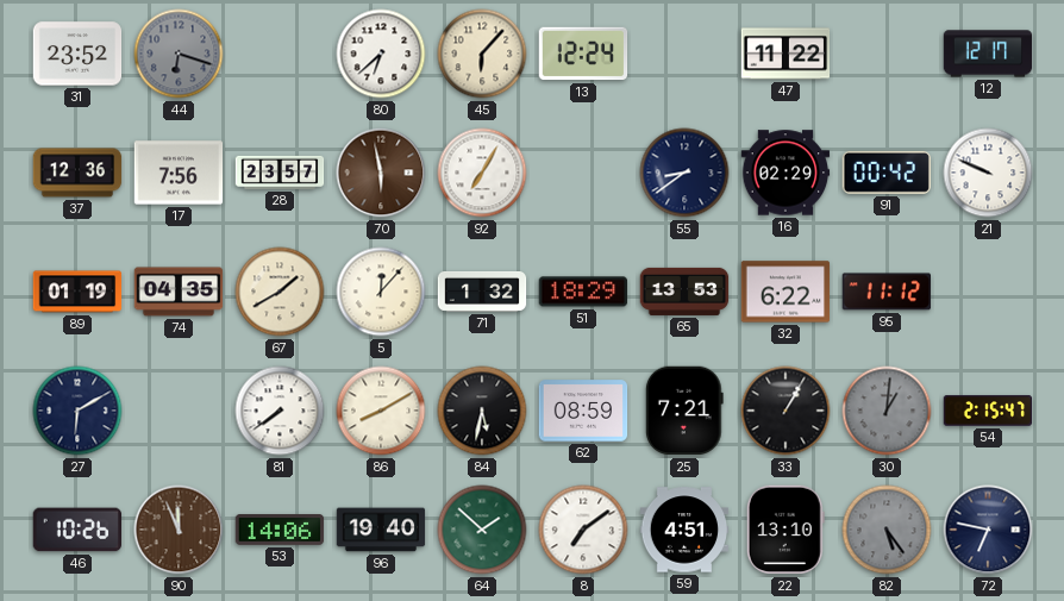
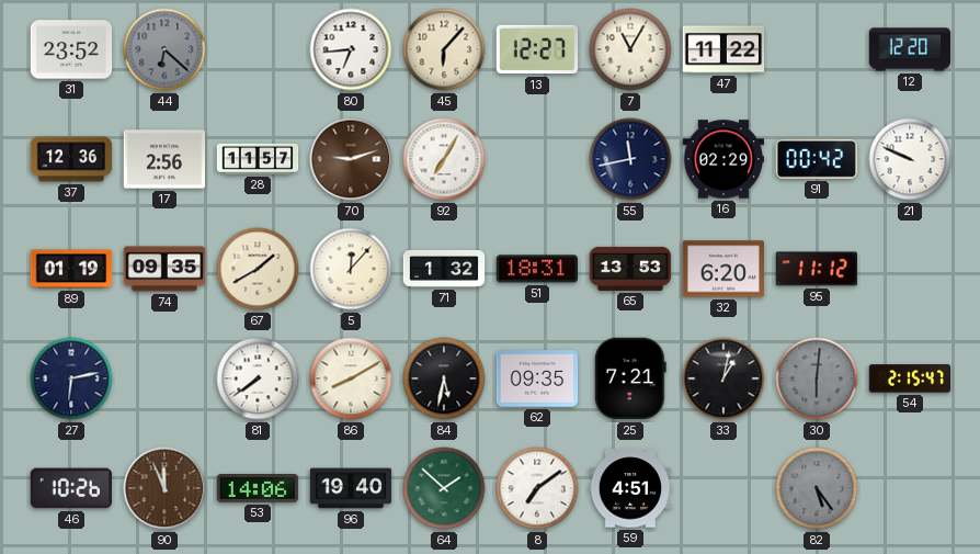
44: 6:18 -> 6:22 (164, 49)
80: 6:38 -> 6:44 (351, 49)
13: 12:24 -> 12:27 (537, 49)
7: none -> 11:05 (630, 49)
12: 12:17 -> 12:20 (910, 49)
17: 7:56 -> 2:56 (164, 159)
28: 23:57 -> 11:57 (258, 159)
70: 5:58 -> 9:12 (351, 159)
55: 8:39 -> 11:43 (630, 159)
74: 04:35 -> 09:35 (164, 269)
51: 18:29 -> 18:31 (537, 269)
32: 6:22 -> 6:20 (723, 269)
27: 6:10 -> 6:13 (71, 378)
62: 08:59 -> 09:35 (537, 378)
33: 1:05 -> 1:02 (723, 378)
30: 1:01 -> 6:01 (817, 378)
22: 13:10 -> none (786, 530)
72: 6:47 -> none (988, 530)
